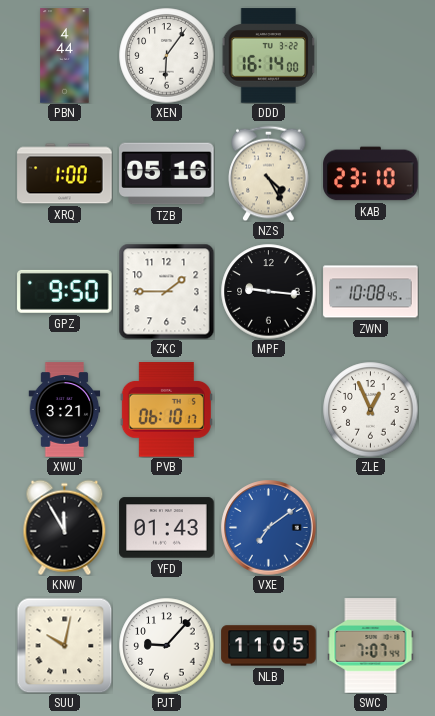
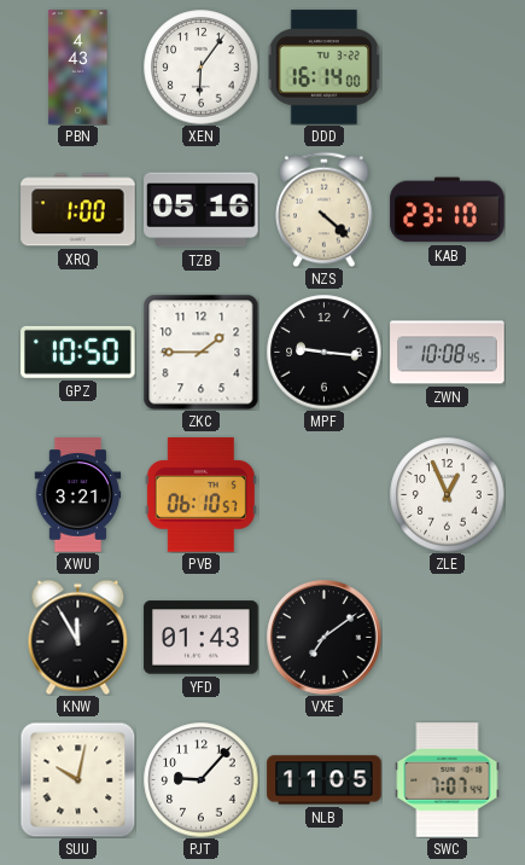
PBN: 4:44 -> 4:43 (78, 68)
NZS: 4:25 -> 4:22 (325, 209)
GPZ: 9:50 -> 10:50 (78, 352)
PVB: 06:10:17 -> 06:10:57 (200, 495)
VXE dial: blue -> black (325, 638)
